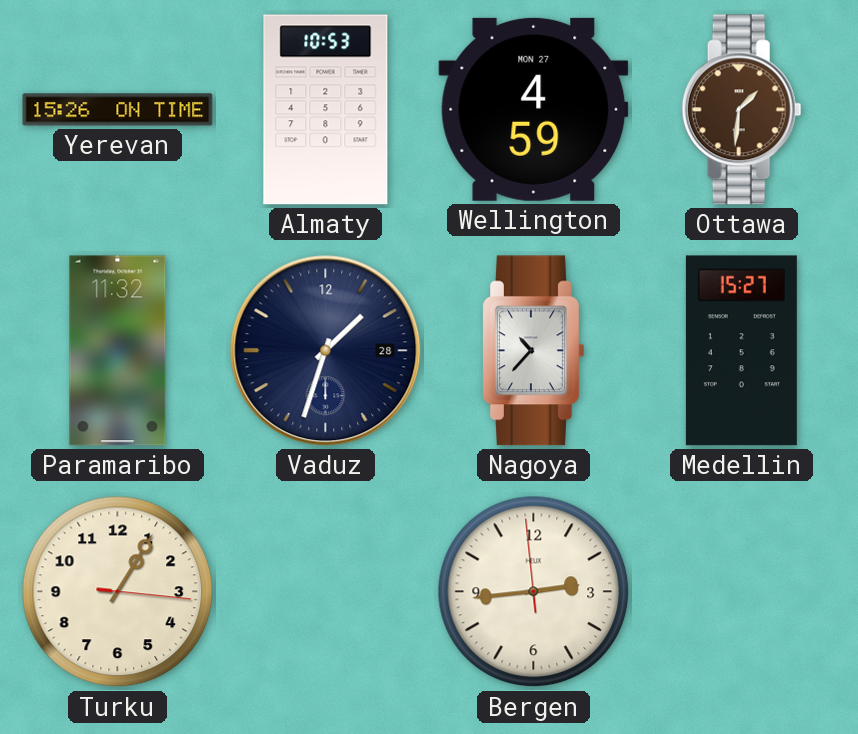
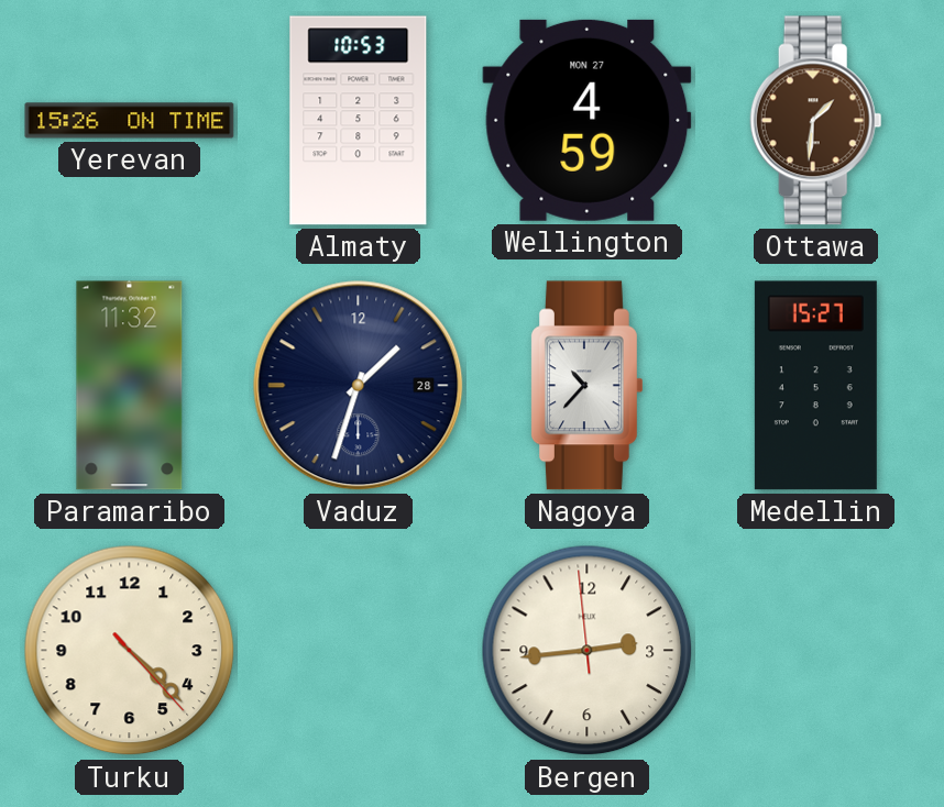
Turku: 1:05 -> 4:22 (130, 651)
